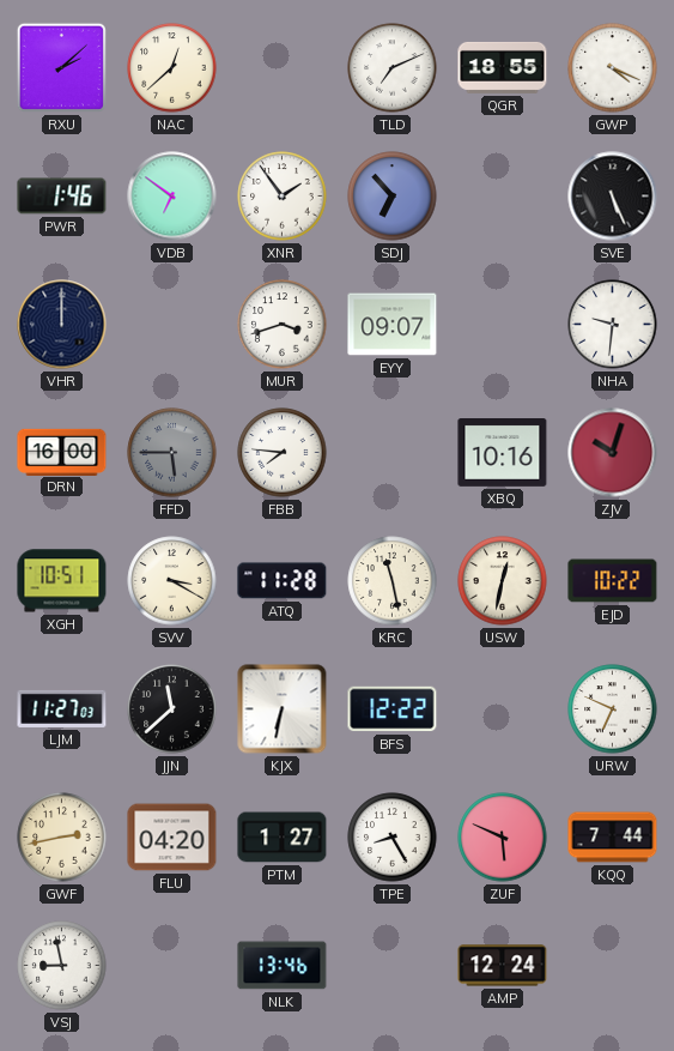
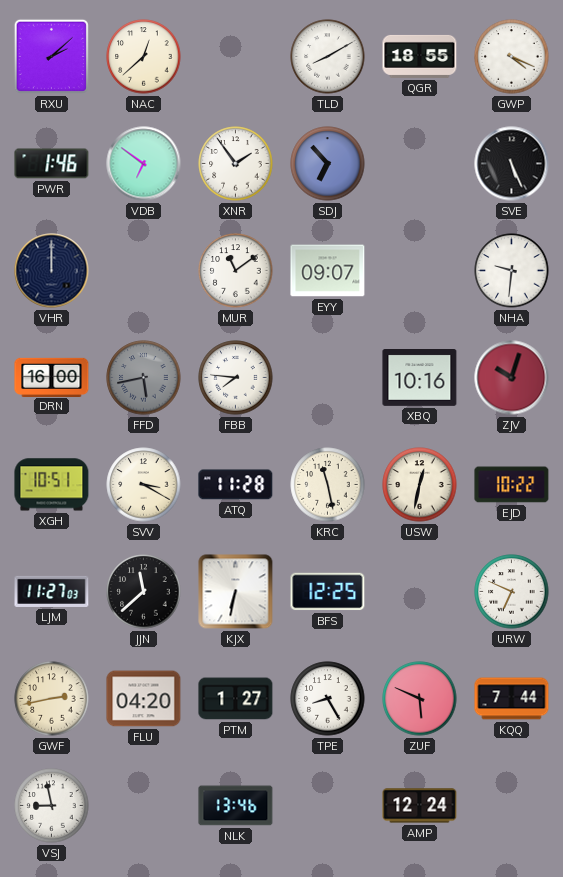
TLD: 7:11 -> 8:10 (328, 57)
MUR: 3:42 -> 11:09 (236, 271)
FFD: 5:45 -> 5:43 (144, 378)
BFS: 12:22 -> 12:25 (328, 592)
